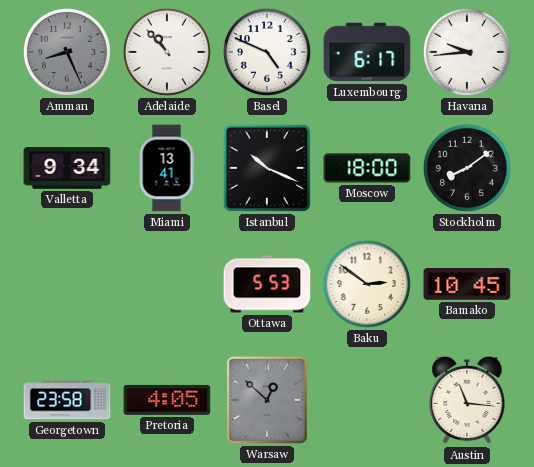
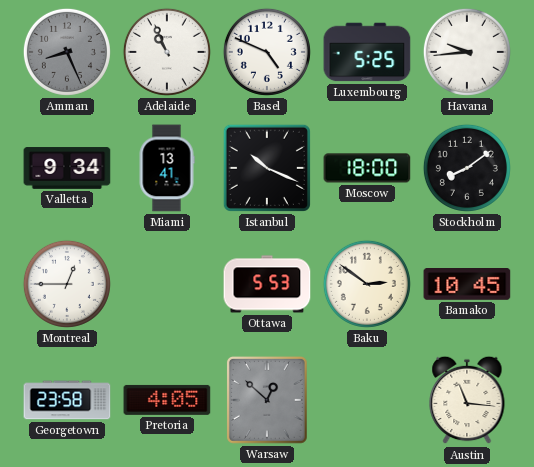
Adelaide: 10:53 -> 10:56 (167, 52)
Luxembourg: 6:17 -> 5:25 (367, 52)
Montreal: none -> 12:45 (67, 284)
